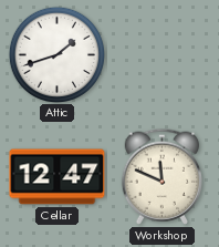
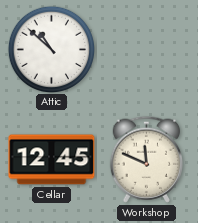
Attic: 1:42 -> 10:52 (51, 49)
Cellar: 12:47 -> 12:45 (52, 160)
